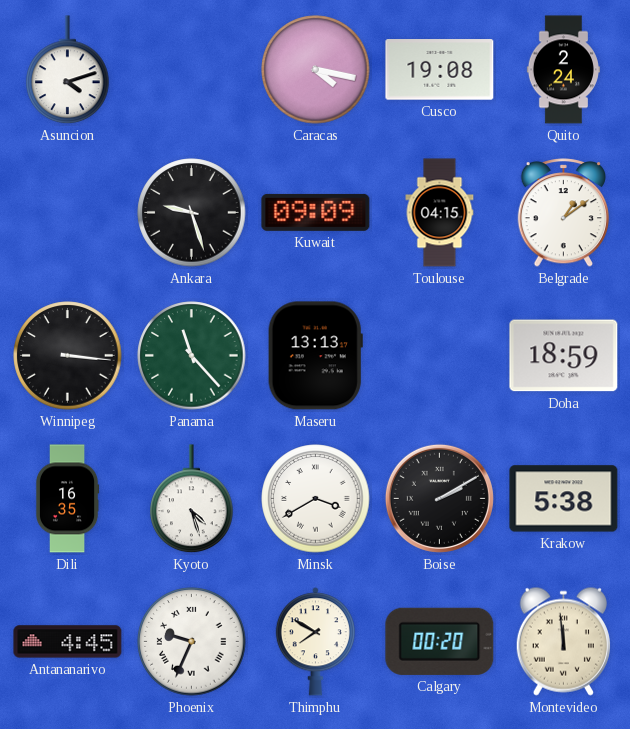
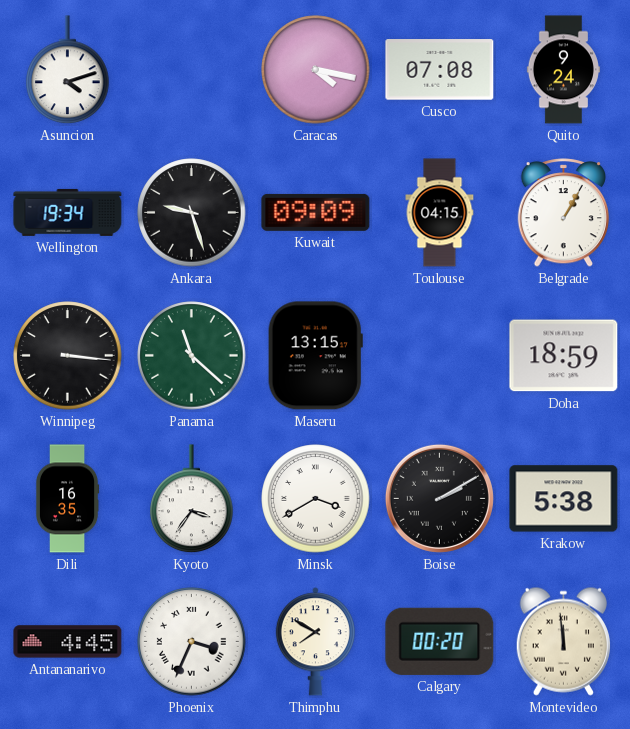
Cusco: 19:08 -> 07:08 (440, 70)
Quito: 2:24 -> 9:24 (563, 70)
Wellington: none -> 19:34 (68, 212)
Belgrade: 1:09 -> 1:05 (563, 213)
Panama: 11:23 -> 11:22 (192, 356)
Maseru: 13:13 -> 13:15 (315, 356)
Kyoto: 4:27 -> 3:36 (192, 499)
Phoenix: 9:34 -> 3:34 (192, 642)
